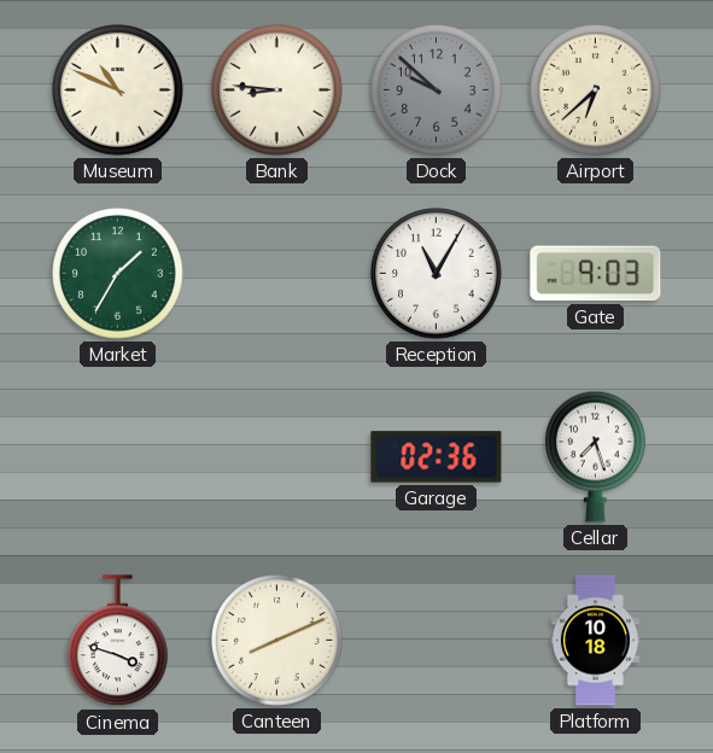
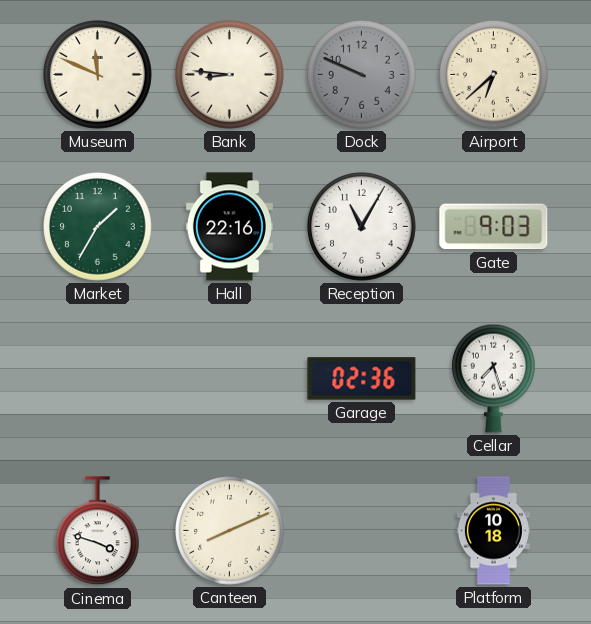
Museum: 10:49 -> 11:49 (98, 75)
Dock: 9:52 -> 9:49 (362, 75)
Hall: none -> 22:16 (229, 227)
